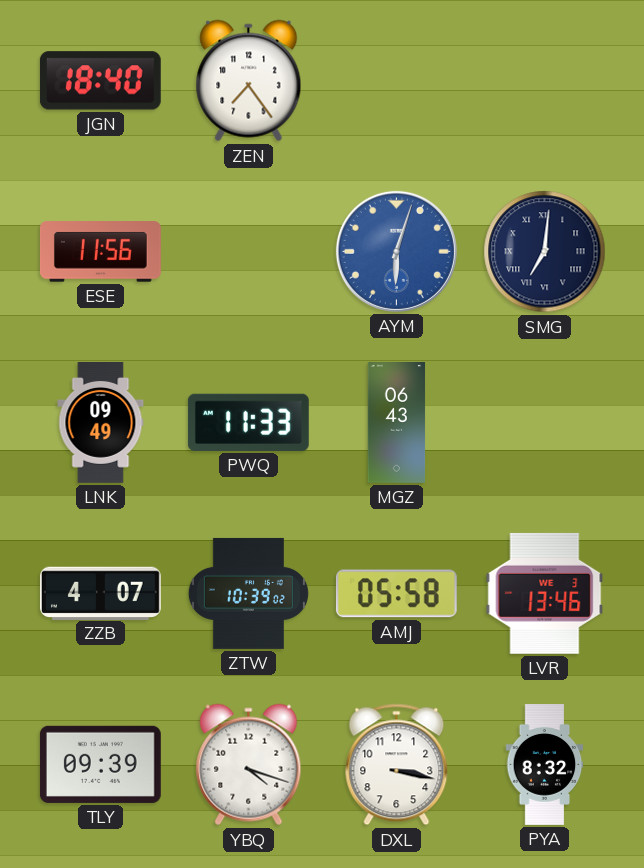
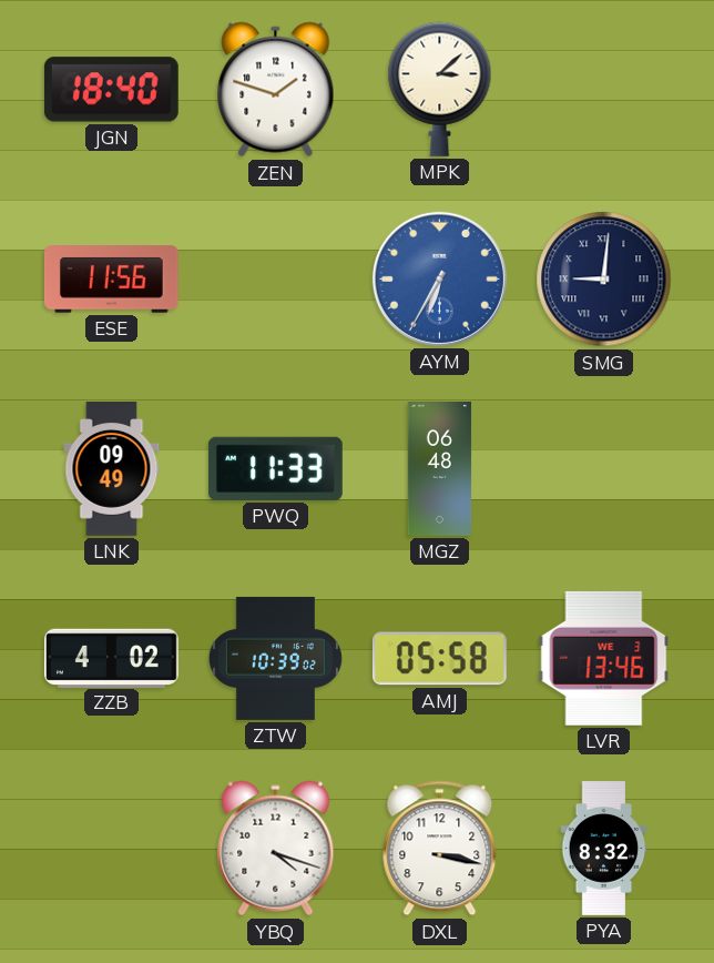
ZEN: 7:24 -> 1:48 (276, 90)
MPK: none -> 3:08 (440, 89)
AYM: 6:03 -> 6:35 (439, 278)
SMG: 7:01 -> 9:01 (604, 280)
MGZ: 06:43 -> 06:48 (440, 469)
ZZB: 4:07 -> 4:02 (111, 658)
TLY: 09:39 -> none (100, 764)
